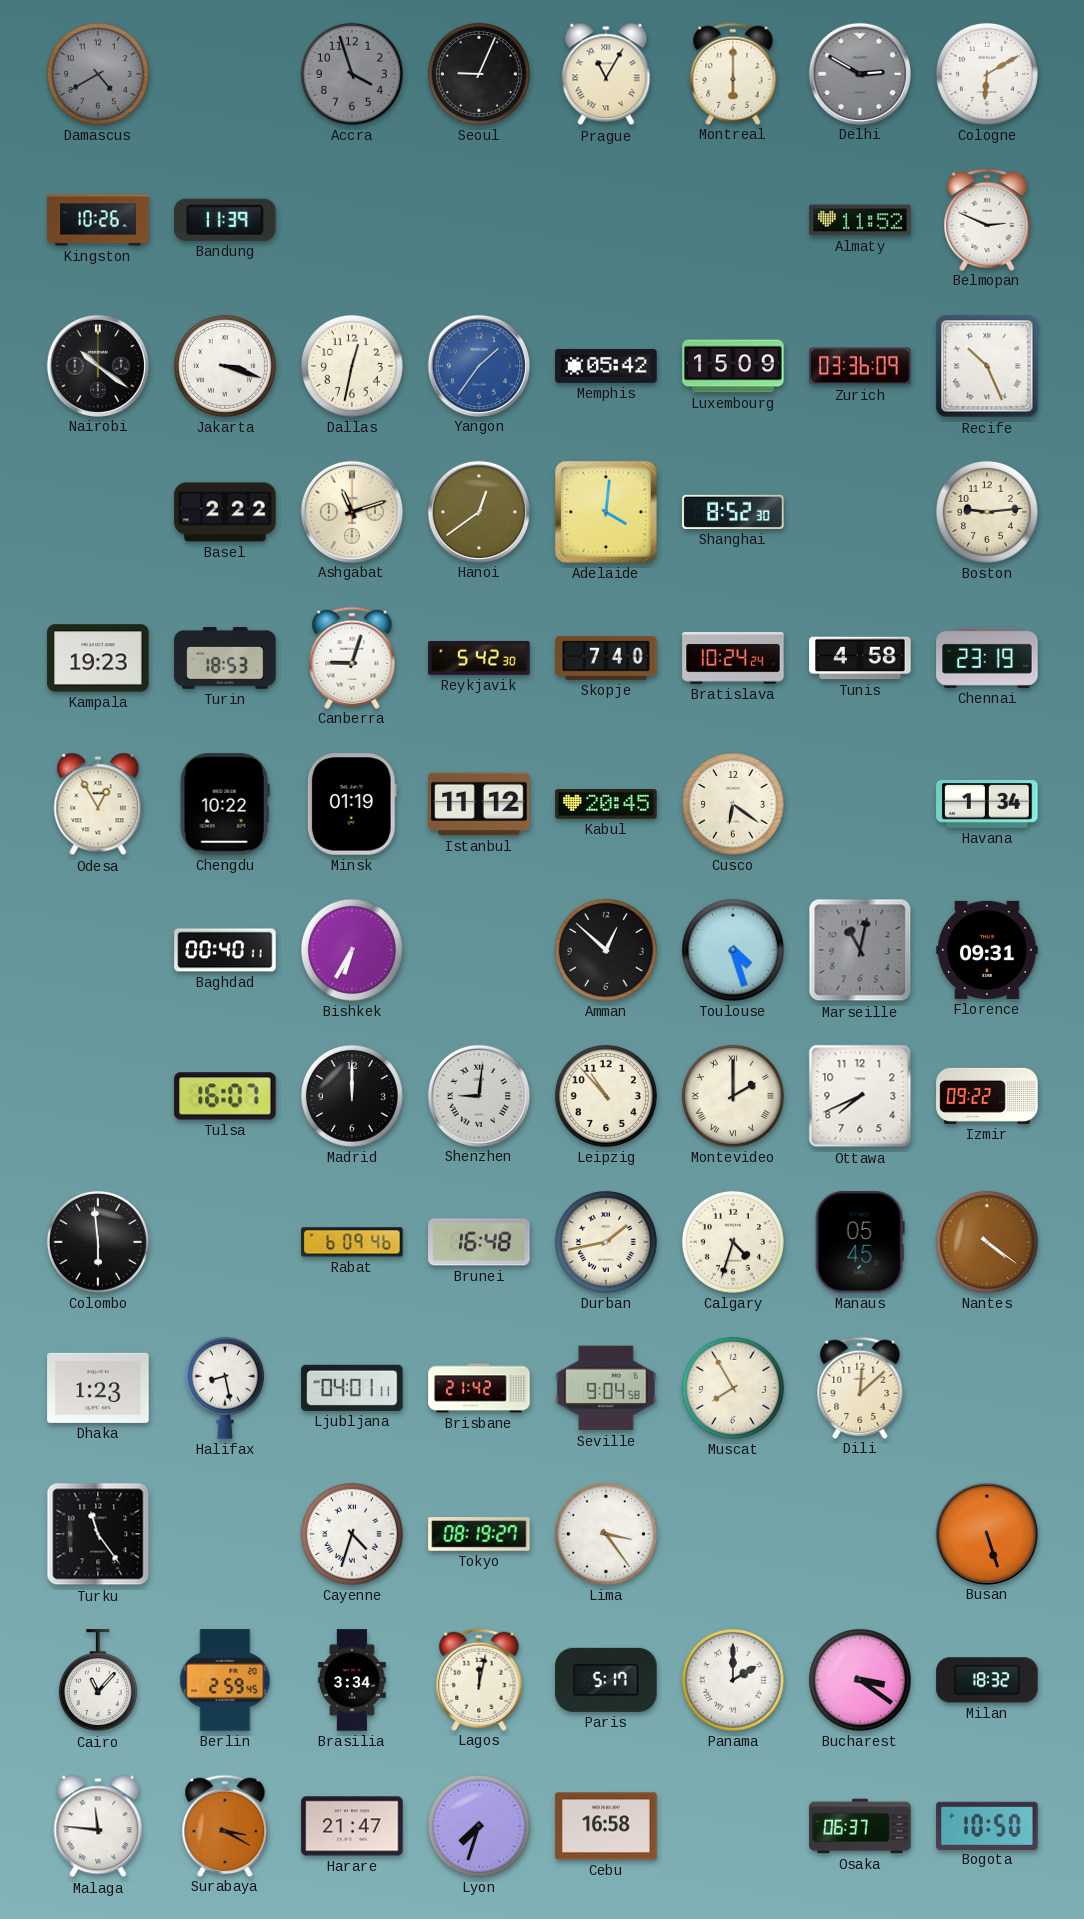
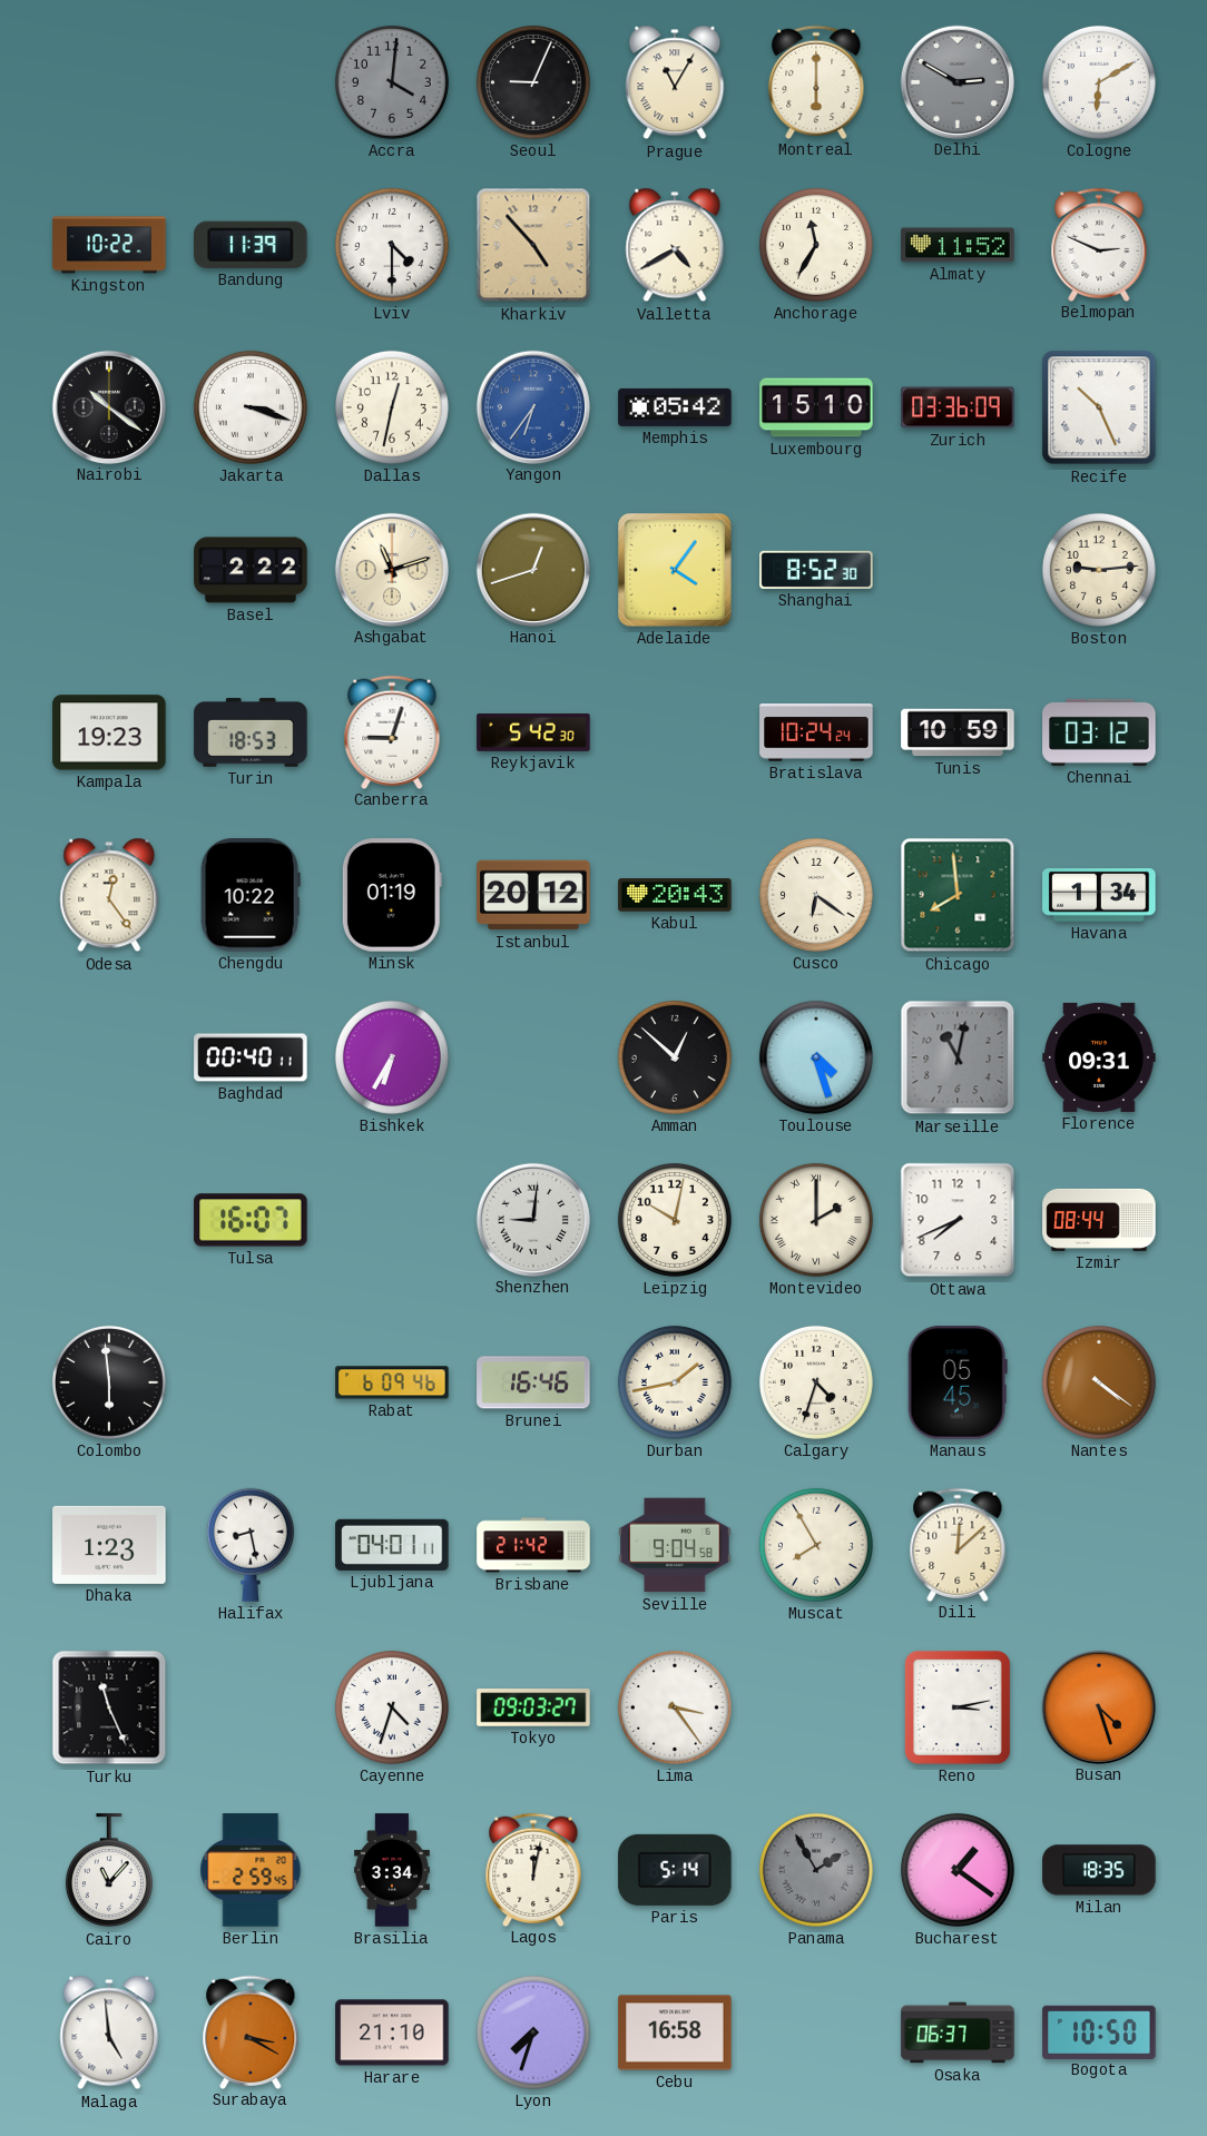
Damascus: 4:40 -> none (98, 74)
Accra: 3:57 -> 4:01 (392, 82)
Kingston: 10:26 -> 10:22 (109, 245)
Lviv: none -> 4:30 (392, 245)
Kharkiv: none -> 4:53 (533, 245)
Valletta: none -> 4:40 (675, 245)
Anchorage: none -> 11:35 (816, 245)
Yangon: 1:36 -> 6:36 (532, 406)
Luxembourg: 15:09 -> 15:10 (816, 407)
Hanoi: 12:39 -> 12:42 (532, 569)
Adelaide: 4:01 -> 4:06 (676, 571)
Skopje: 7:40 -> none (606, 658)
Tunis: 4:58 -> 10:59 (958, 732)
Chennai: 23:19 -> 03:12 (1099, 732)
Odesa: 12:55 -> 12:24 (109, 895)
Istanbul: 11:12 -> 20:12 (533, 895)
Kabul: 20:45 -> 20:43 (675, 895)
Chicago: none -> 7:59 (958, 895)
Madrid: 12:00 -> none (352, 1096)
Leipzig: 10:53 -> 10:02 (675, 1220)
Izmir: 09:22 -> 08:44 (1099, 1220)
Brunei: 16:48 -> 16:46 (533, 1382)
Turku: 11:24 -> 11:26 (109, 1707)
Tokyo: 08:19 -> 09:03 (533, 1707)
Reno: none -> 3:13 (958, 1707)
Busan: 5:27 -> 4:27 (1098, 1706)
Paris: 5:17 -> 5:14 (675, 1870)
Panama: 2:00 -> 1:55 (816, 1870)
Panama dial: white -> grey (816, 1870)
Bucharest: 3:21 -> 1:21 (958, 1870)
Milan: 18:32 -> 18:35 (1099, 1870)
Malaga: 11:46 -> 4:59 (109, 2032)
Harare: 21:47 -> 21:10 (392, 2032)
